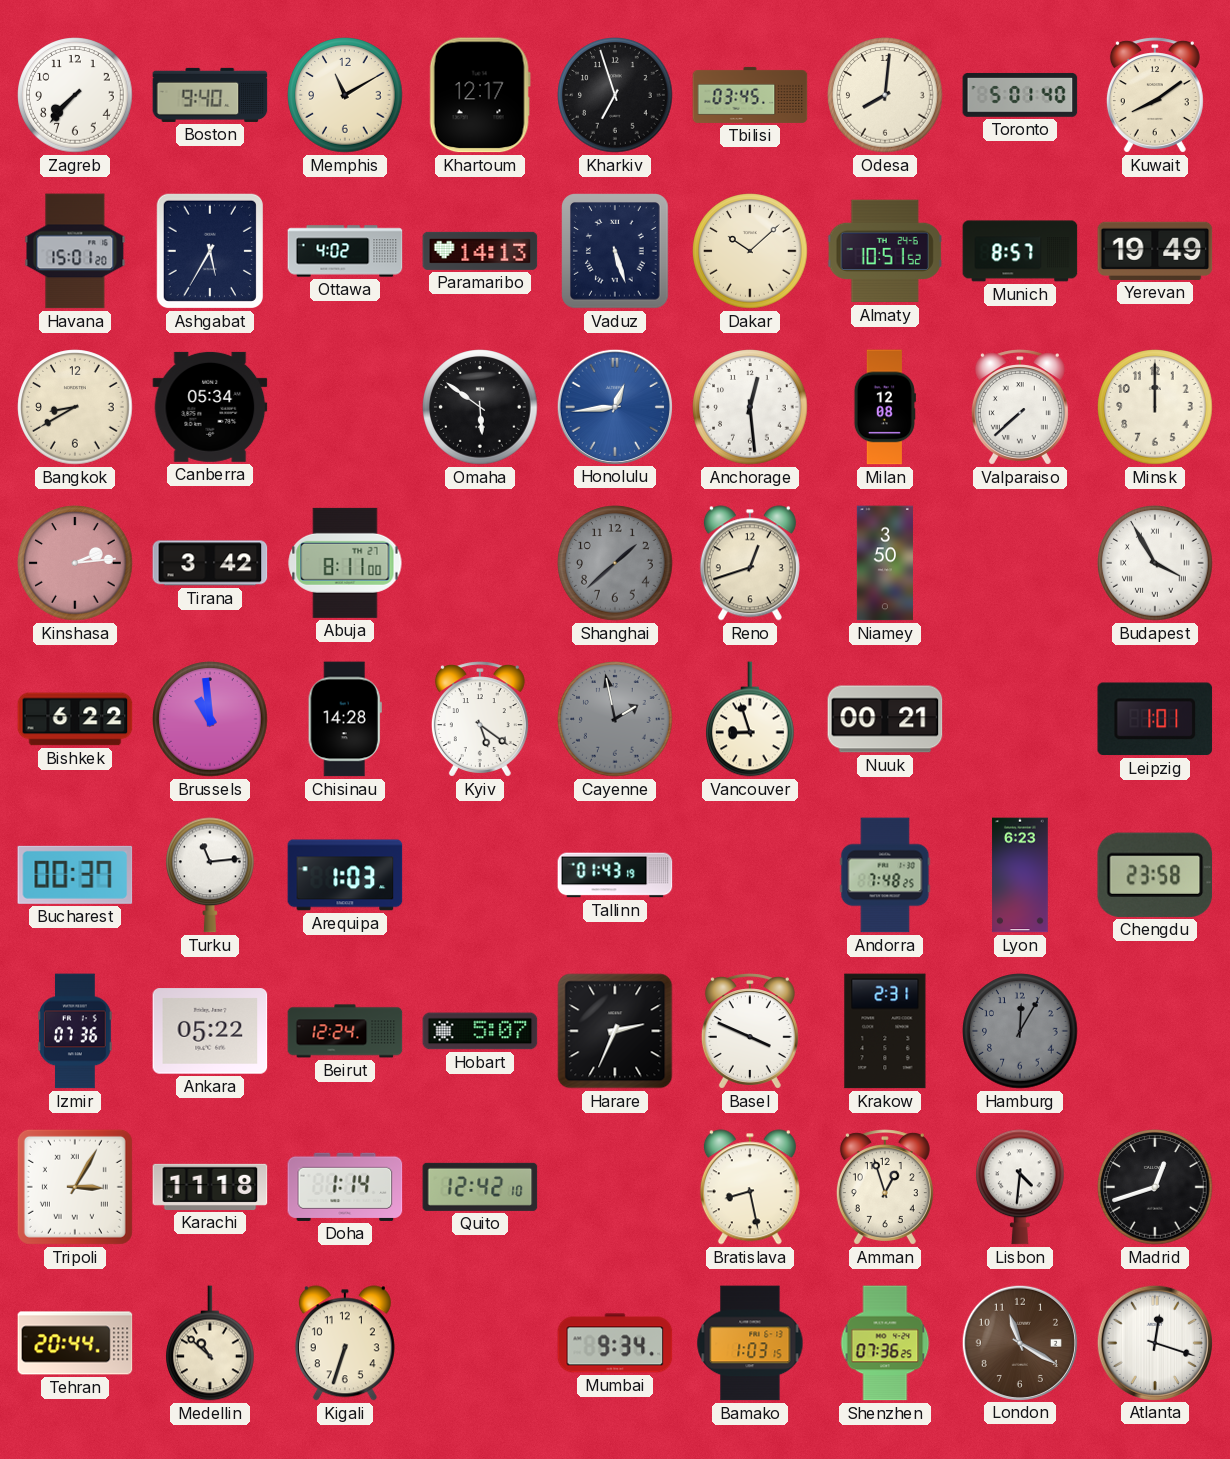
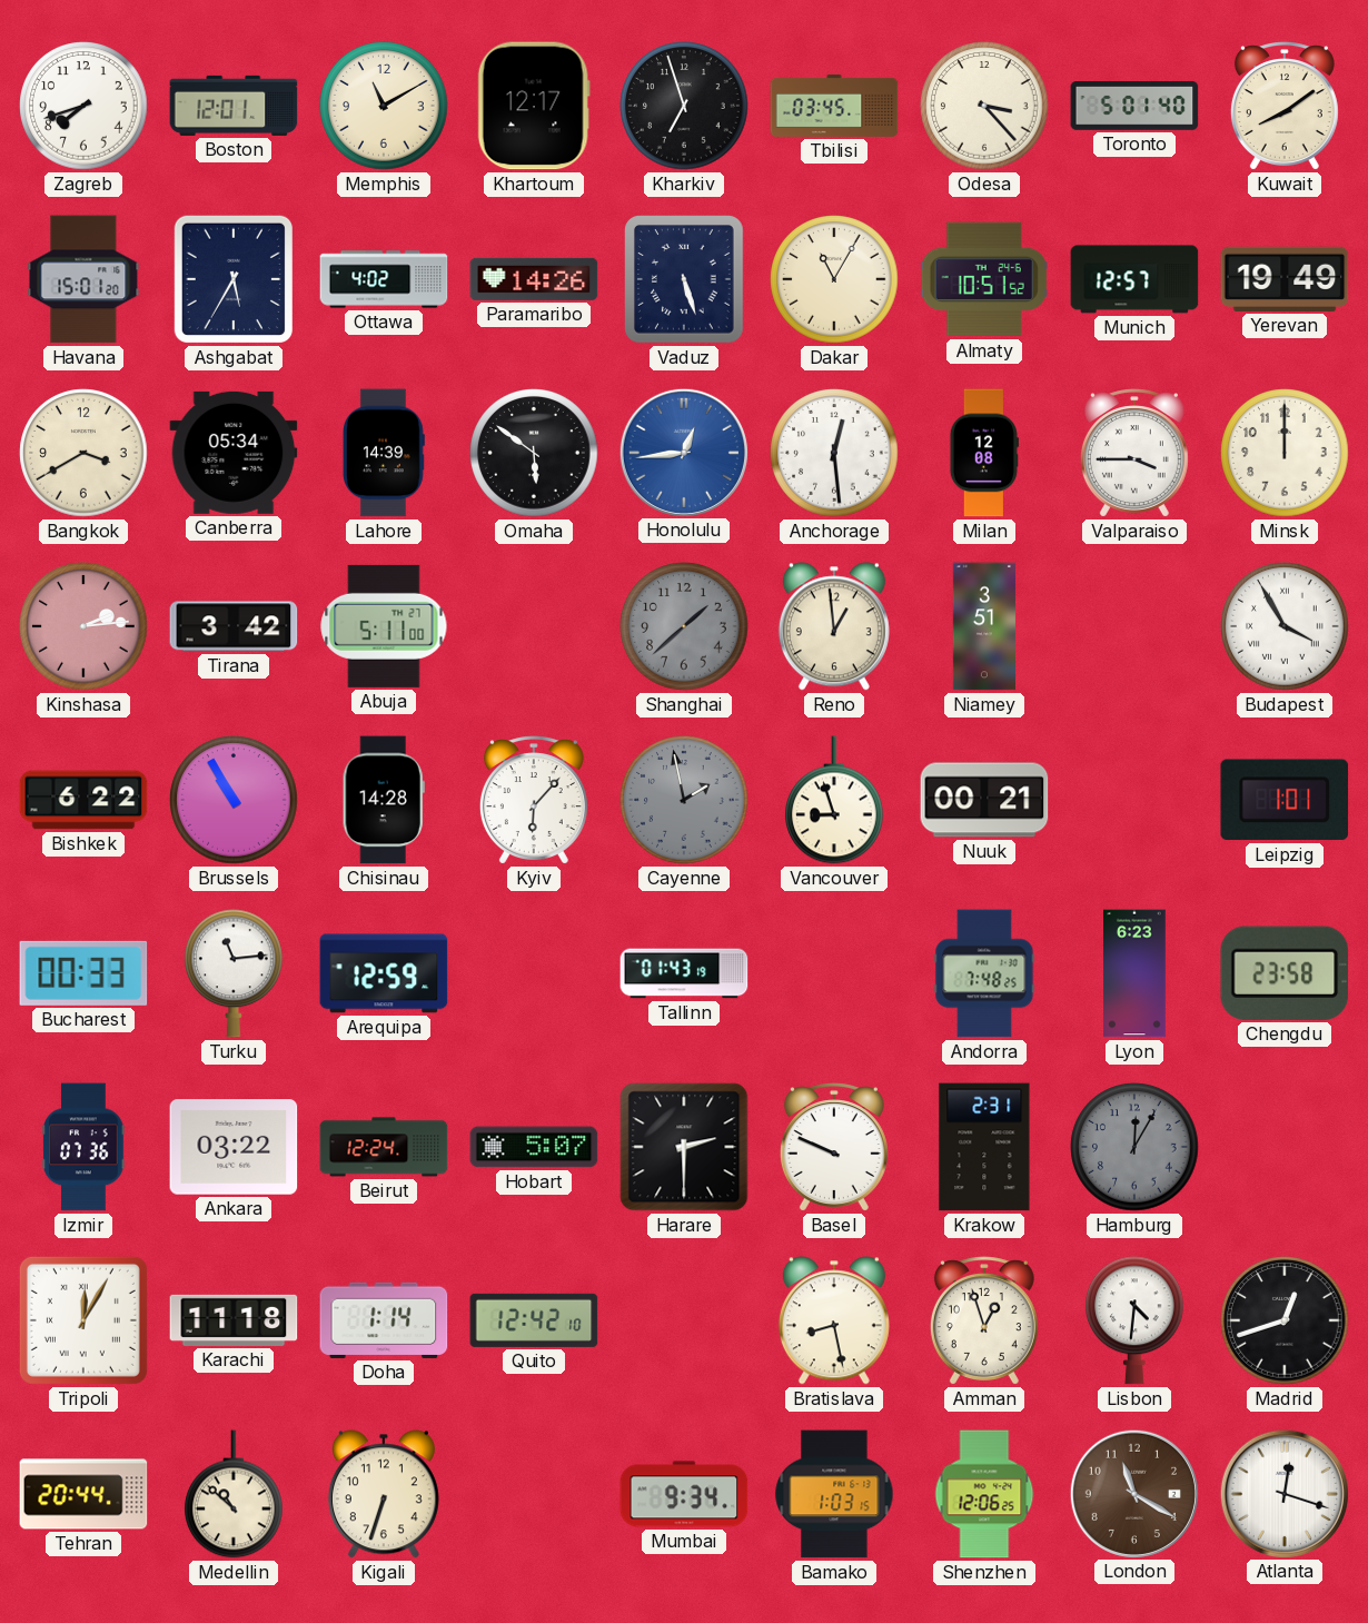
Zagreb: 7:37 -> 7:42 (83, 106)
Boston: 9:40 -> 12:01 (234, 106)
Odesa: 8:01 -> 3:23 (984, 106)
Paramaribo: 14:13 -> 14:26 (534, 279)
Dakar: 10:08 -> 11:05 (834, 279)
Munich: 8:57 -> 12:57 (1134, 279)
Bangkok: 8:40 -> 3:40 (83, 453)
Lahore: none -> 14:39 (384, 453)
Valparaiso: 7:38 -> 3:45 (1134, 453)
Abuja: 8:11 -> 5:11 (384, 626)
Reno: 12:42 -> 12:59 (834, 626)
Niamey: 3:50 -> 3:51 (984, 626)
Brussels: 10:59 -> 10:55 (234, 800)
Kyiv: 5:21 -> 6:07 (534, 800)
Bucharest: 00:37 -> 00:33 (83, 973)
Arequipa: 1:03 -> 12:59 (384, 973)
Ankara: 05:22 -> 03:22 (234, 1147)
Harare: 2:34 -> 2:30 (684, 1147)
Basel: 3:49 -> 9:49 (834, 1147)
Tripoli: 3:05 -> 12:05 (83, 1320)
Shenzhen: 07:36 -> 12:06 (984, 1494)
